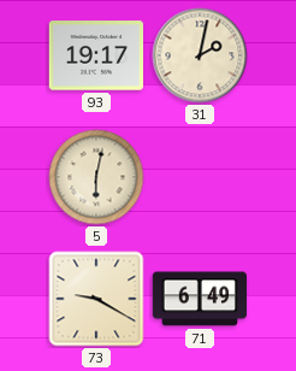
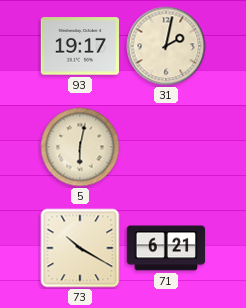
73: 9:20 -> 10:20 (80, 248)
71: 6:49 -> 6:21 (166, 248)
